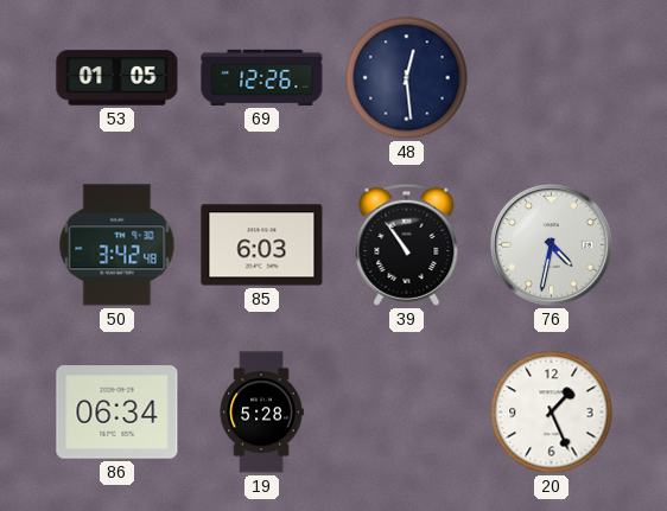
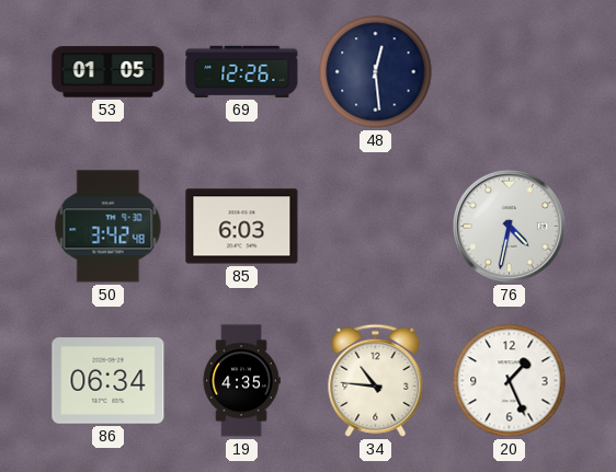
39: 10:54 -> none (407, 244)
19: 5:28 -> 4:35 (241, 381)
34: none -> 10:46 (376, 380)
